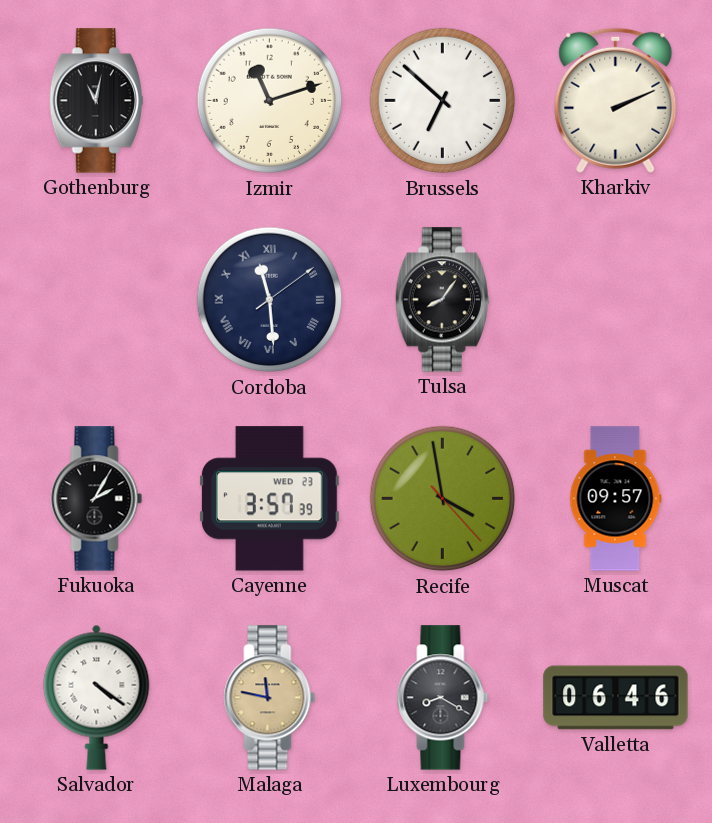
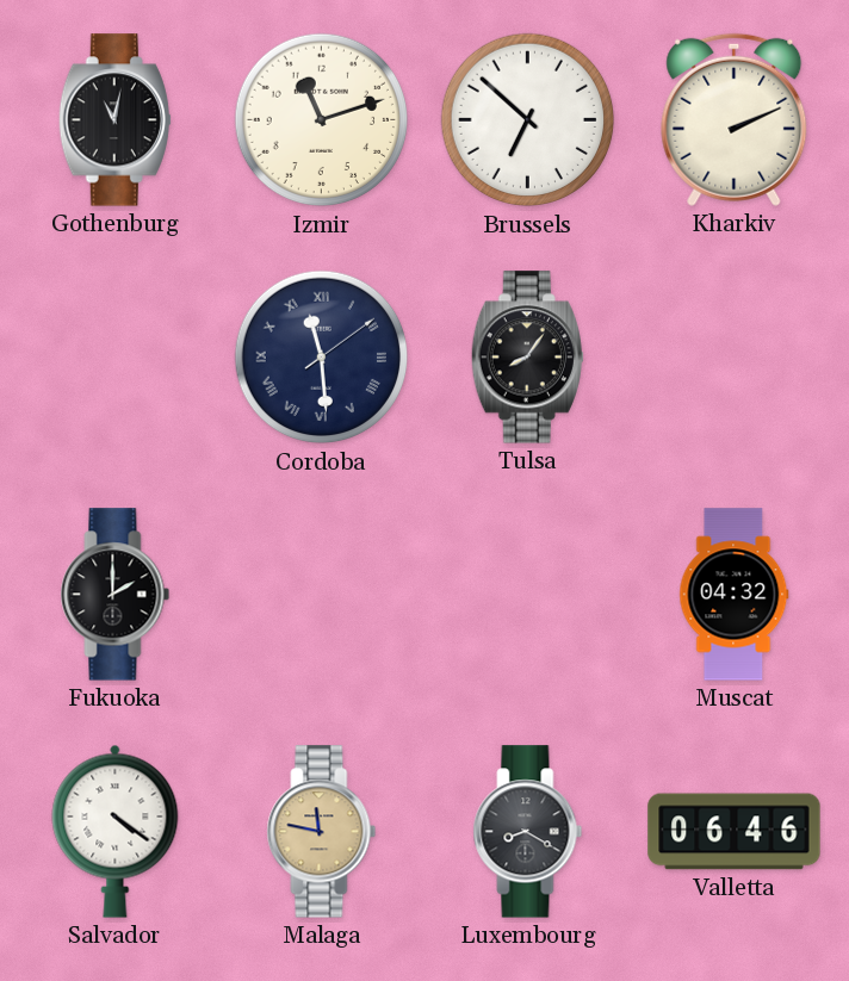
Fukuoka: 2:05 -> 2:00 (116, 595)
Cayenne: 3:57 -> none (269, 499)
Recife: 3:58 -> none (443, 499)
Muscat: 09:57 -> 04:32 (735, 595)
